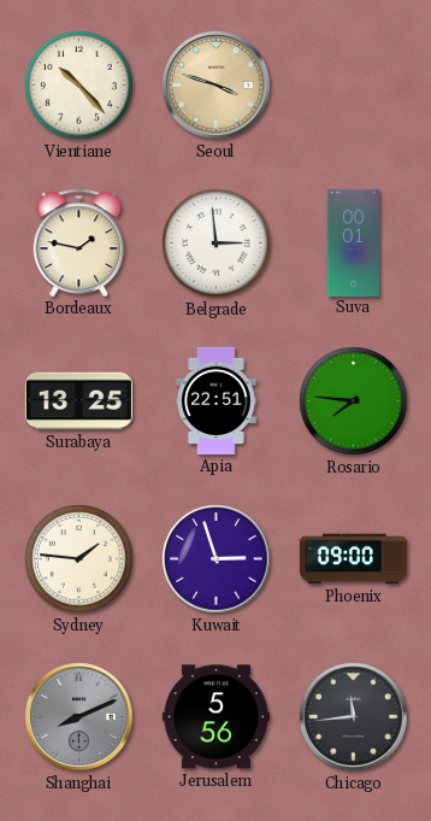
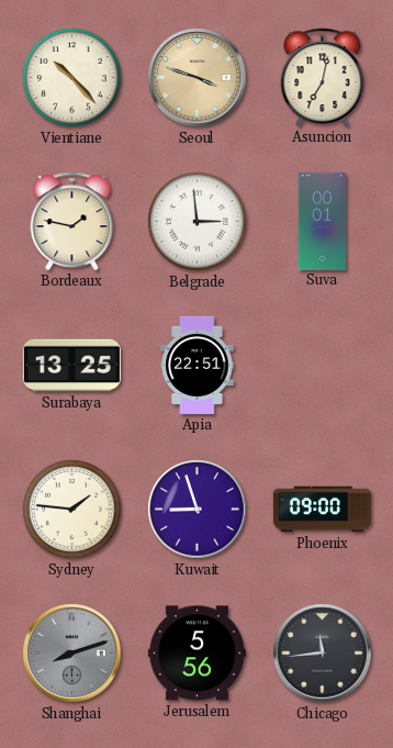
Asuncion: none -> 7:02 (323, 77)
Rosario: 7:46 -> none (354, 401)
Kuwait: 2:57 -> 8:57 (198, 510)
Shanghai: 8:11 -> 8:12 (72, 654)
